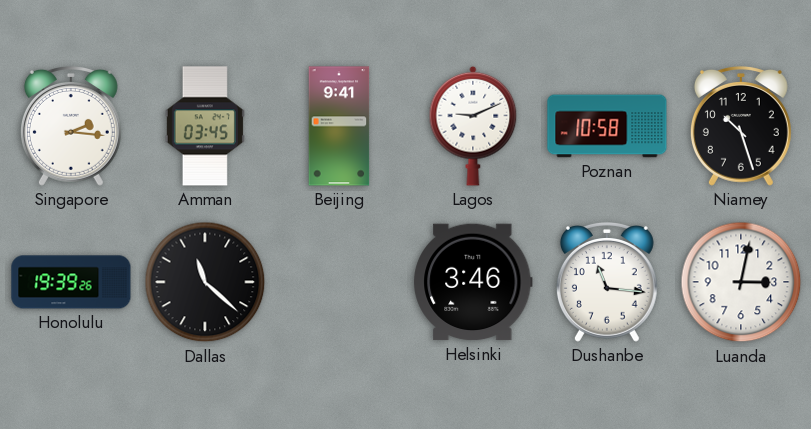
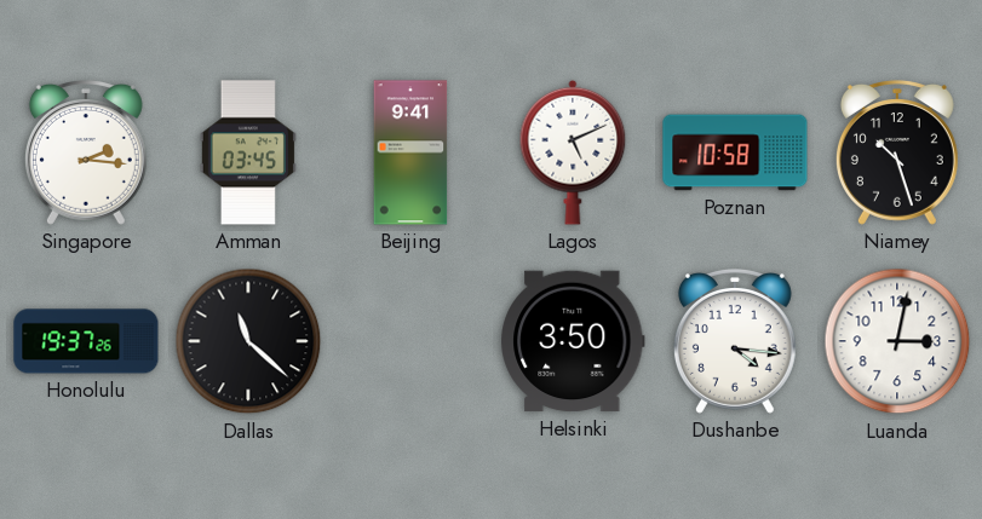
Lagos: 9:11 -> 5:11 (573, 152)
Honolulu: 19:39 -> 19:37 (86, 341)
Helsinki: 3:46 -> 3:50 (573, 341)
Dushanbe: 11:16 -> 4:16 (735, 342)
